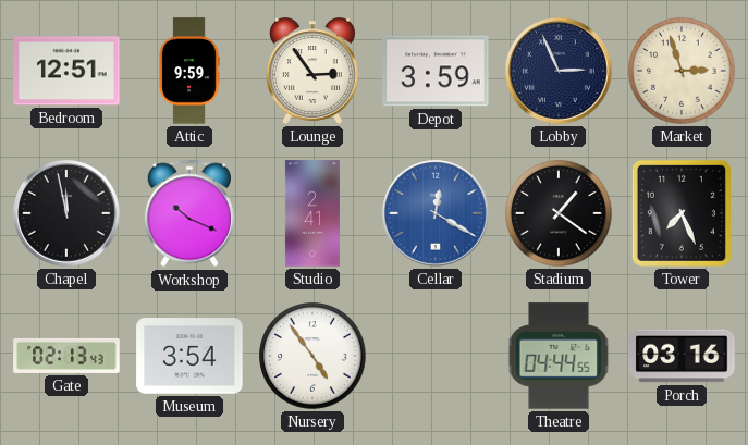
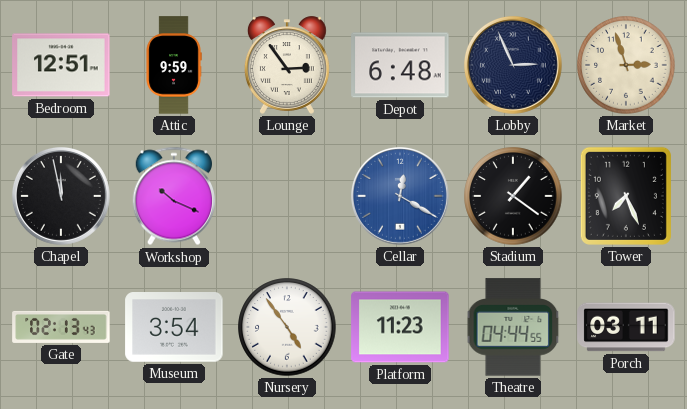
Depot: 3:59 -> 6:48 (400, 65)
Studio: 2:41 -> none (312, 213)
Platform: none -> 11:23 (400, 327)
Porch: 03:16 -> 03:11 (626, 327)
